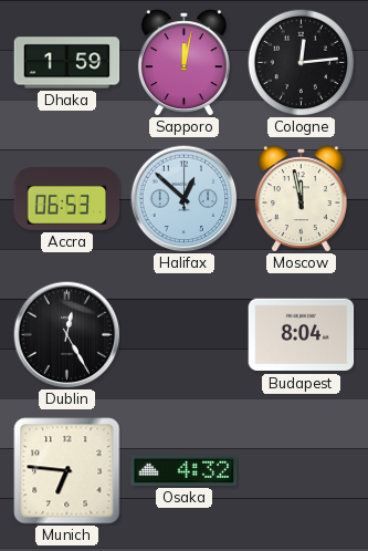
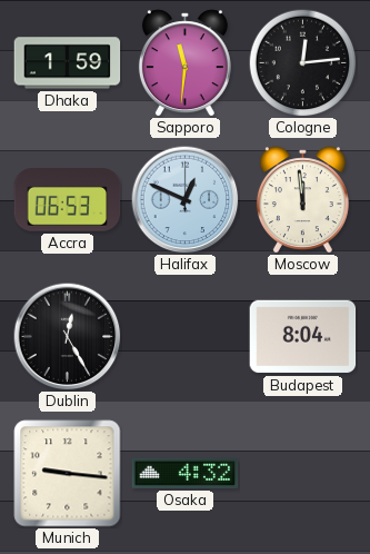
Sapporo: 12:02 -> 11:31 (184, 63)
Halifax: 12:52 -> 12:49 (186, 200)
Moscow: 11:58 -> 11:59 (302, 200)
Munich: 6:46 -> 9:16 (68, 474)
